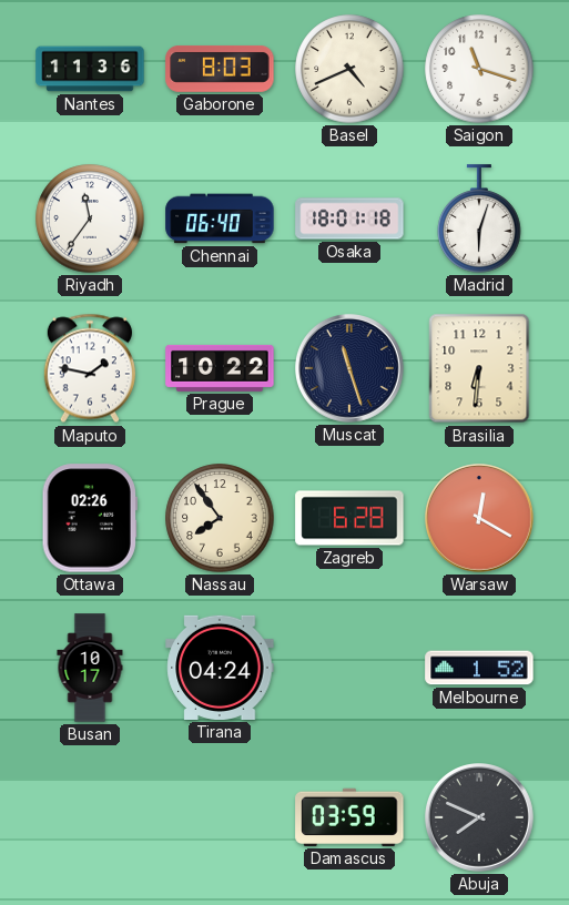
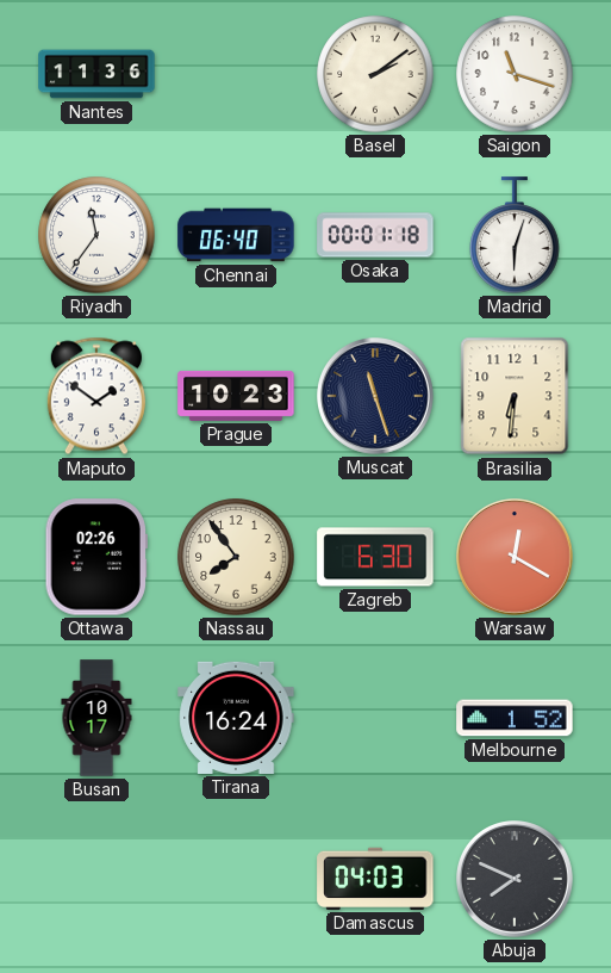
Gaborone: 8:03 -> none (220, 70)
Basel: 4:41 -> 2:09 (375, 74)
Osaka: 18:01 -> 00:01 (375, 235)
Maputo: 1:47 -> 1:51 (96, 396)
Prague: 10:22 -> 10:23 (236, 396)
Zagreb: 6:28 -> 6:30 (375, 557)
Tirana: 04:24 -> 16:24 (236, 718)
Damascus: 03:59 -> 04:03 (375, 879)
